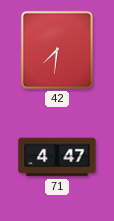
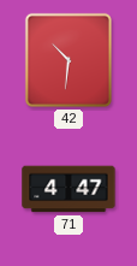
42: 7:31 -> 10:31 (68, 60)
